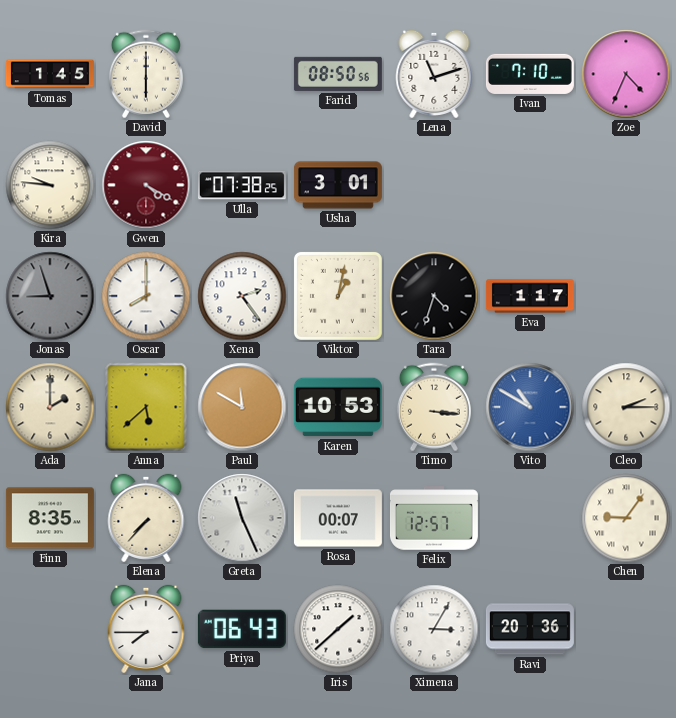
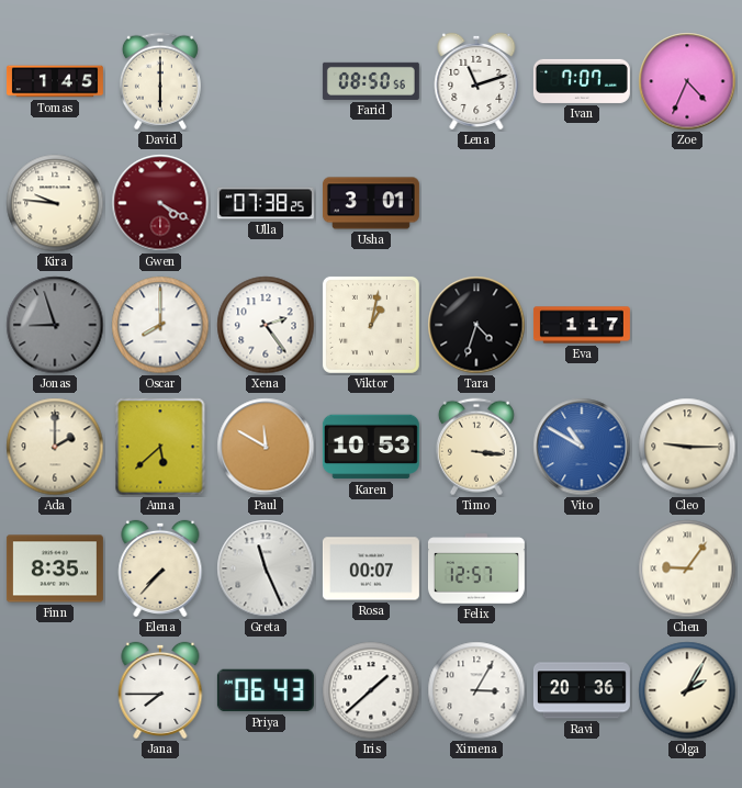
Ivan: 7:10 -> 7:07 (582, 81)
Cleo: 2:15 -> 9:15 (687, 447)
Olga: none -> 2:05 (687, 690)
